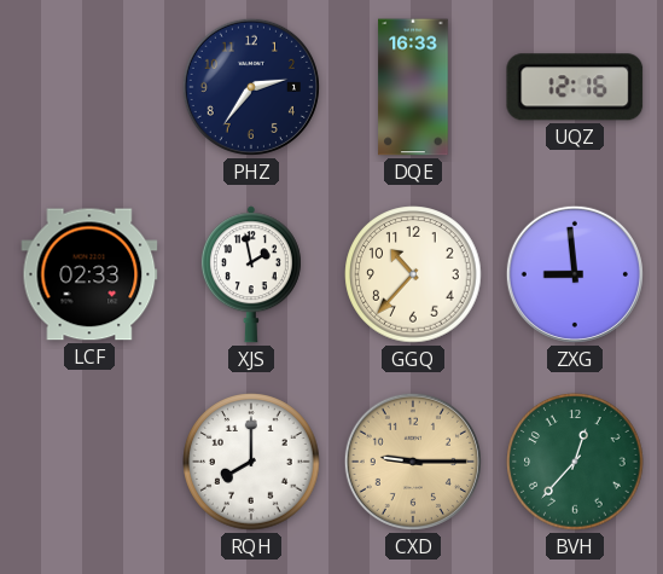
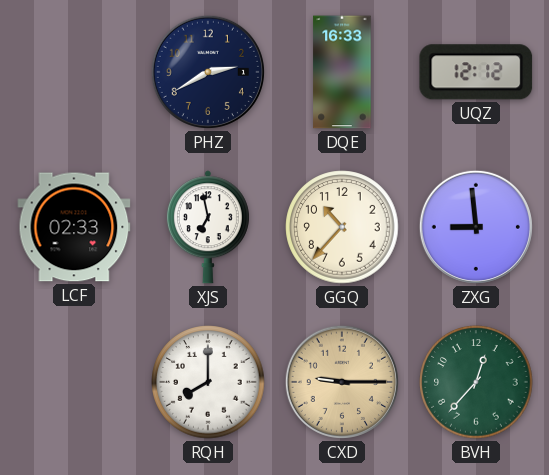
PHZ: 2:36 -> 2:40 (208, 72)
UQZ: 12:16 -> 12:12 (476, 72)
XJS: 1:58 -> 6:58 (208, 227)
